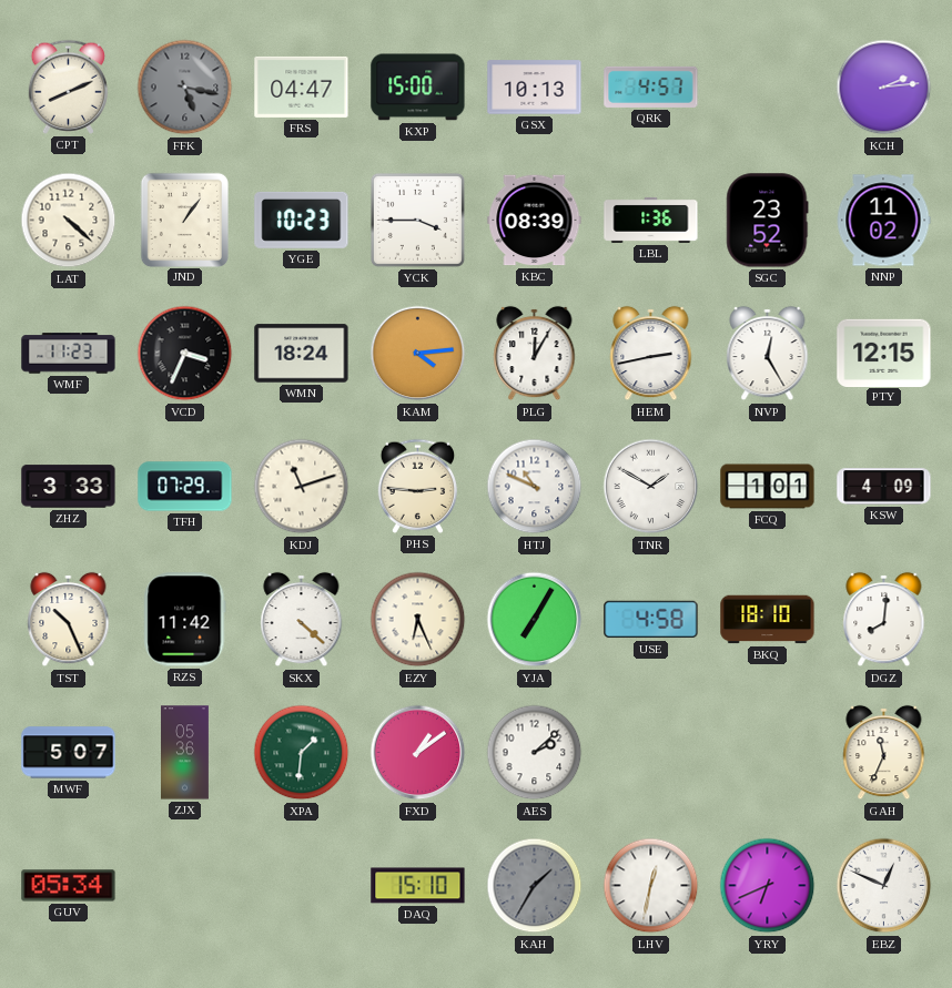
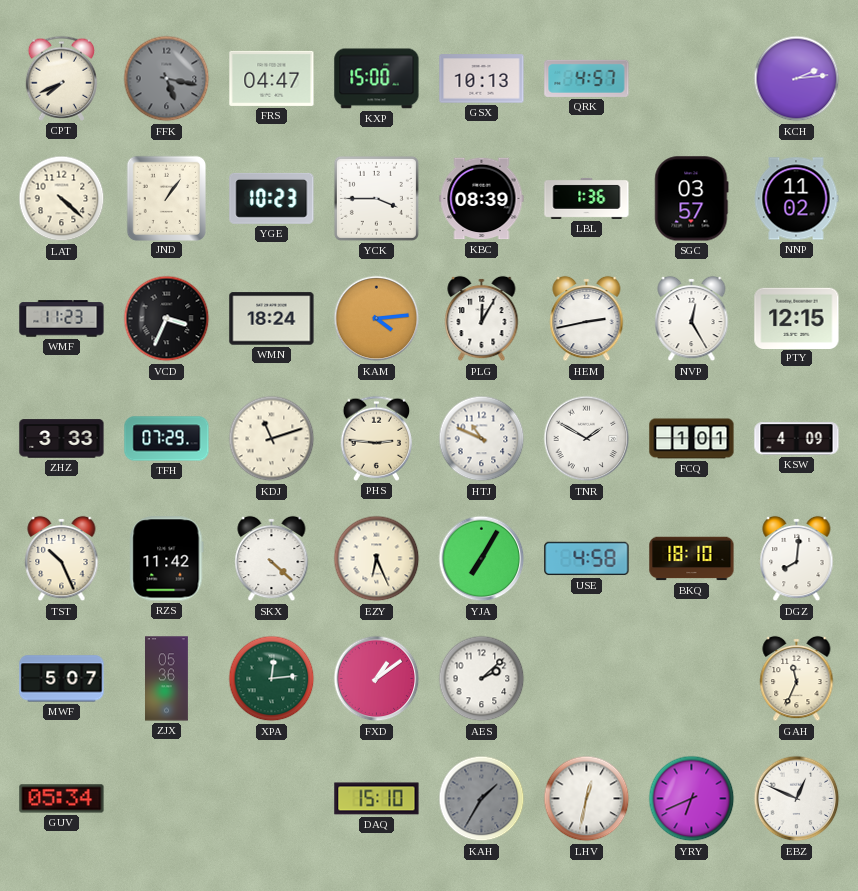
CPT: 8:11 -> 7:41 (62, 78)
SGC: 23:52 -> 03:57 (692, 199)
XPA: 1:31 -> 12:14 (272, 679)
